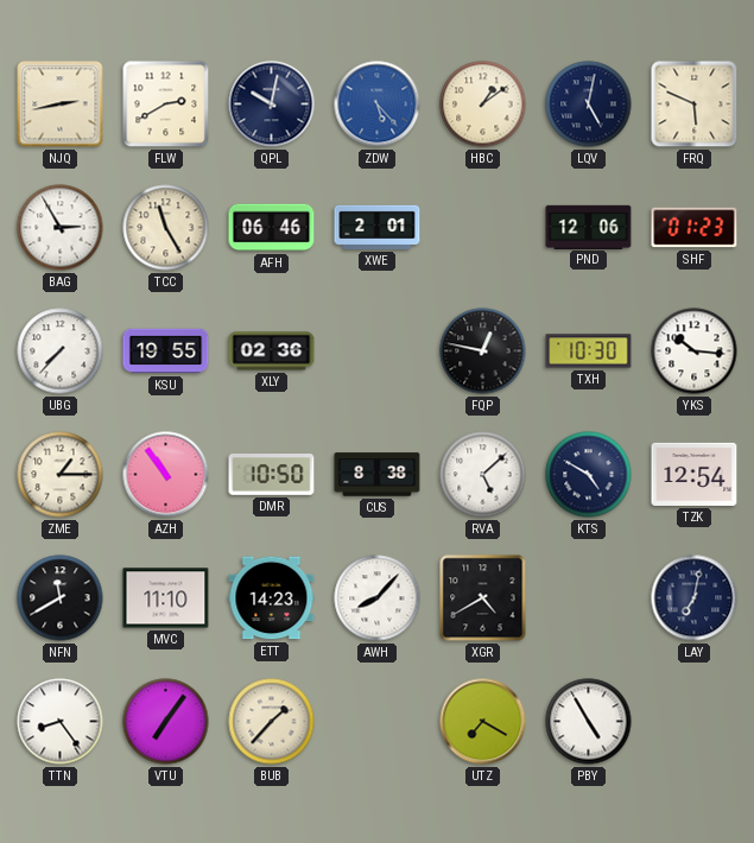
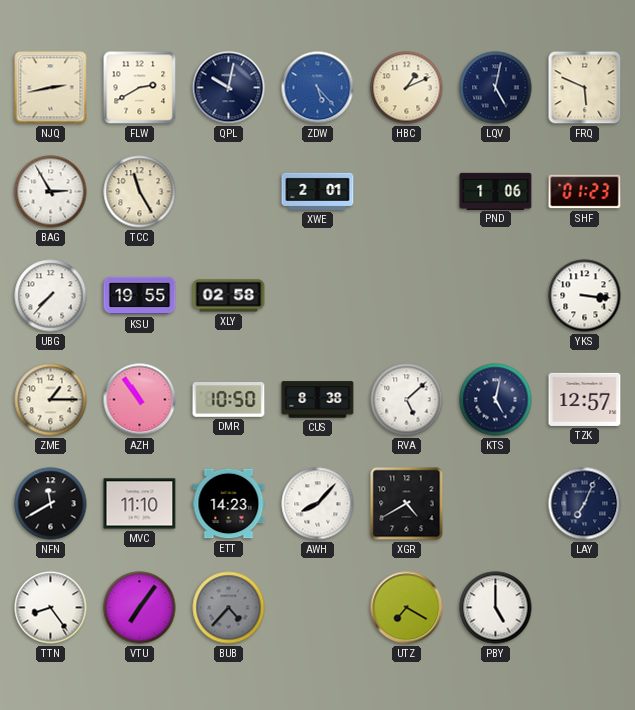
HBC: 1:09 -> 1:11 (407, 88)
AFH: 06:46 -> none (272, 228)
PND: 12:06 -> 1:06 (496, 191)
XLY: 02:36 -> 02:58 (229, 296)
FQP: 12:47 -> none (483, 351)
TXH: 10:30 -> none (589, 351)
YKS: 10:16 -> 3:16 (585, 296)
KTS: 4:50 -> 5:02 (496, 400)
TZK: 12:54 -> 12:57 (585, 399)
LAY: 7:02 -> 7:04 (585, 504)
BUB: 1:37 -> 4:37 (229, 608)
BUB dial: cream -> grey (229, 608)
PBY: 4:55 -> 5:00 (496, 608)
